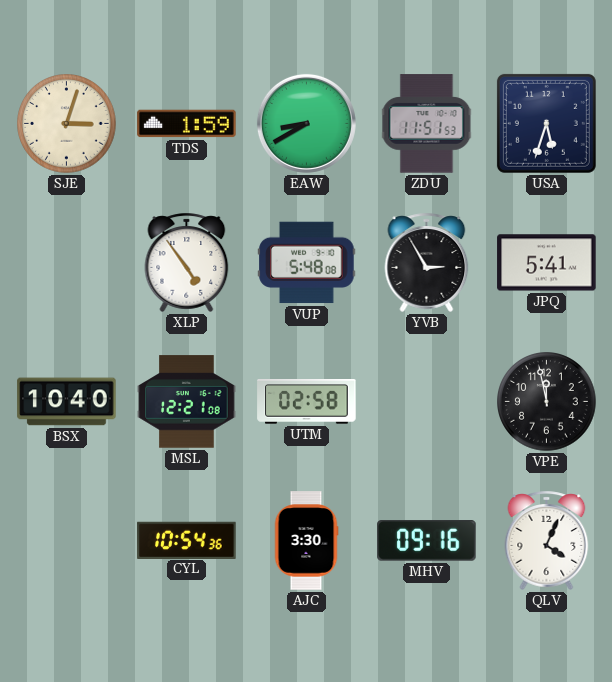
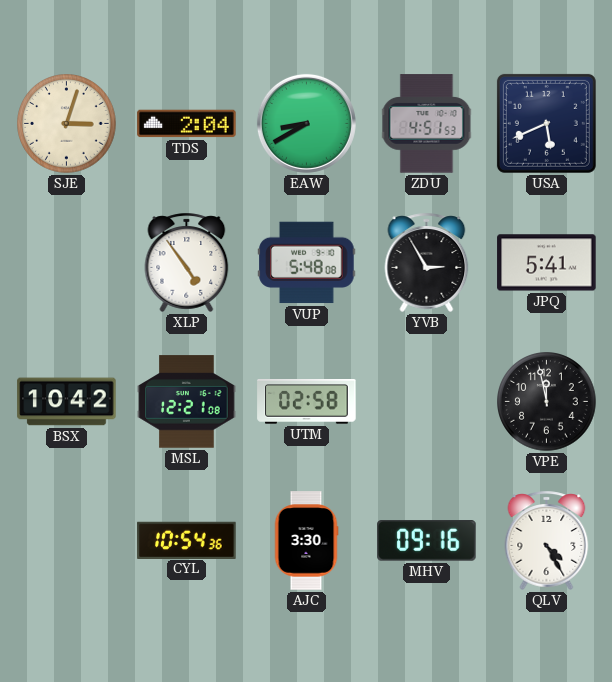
TDS: 1:59 -> 2:04 (187, 124)
ZDU: 11:51 -> 4:51 (427, 124)
USA: 5:33 -> 5:41 (546, 123)
BSX: 10:40 -> 10:42 (67, 402)
QLV: 4:04 -> 4:25 (547, 540)
